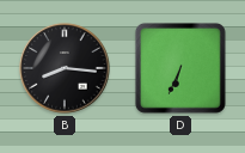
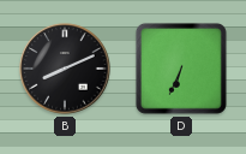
B: 8:16 -> 8:11 (65, 69)
